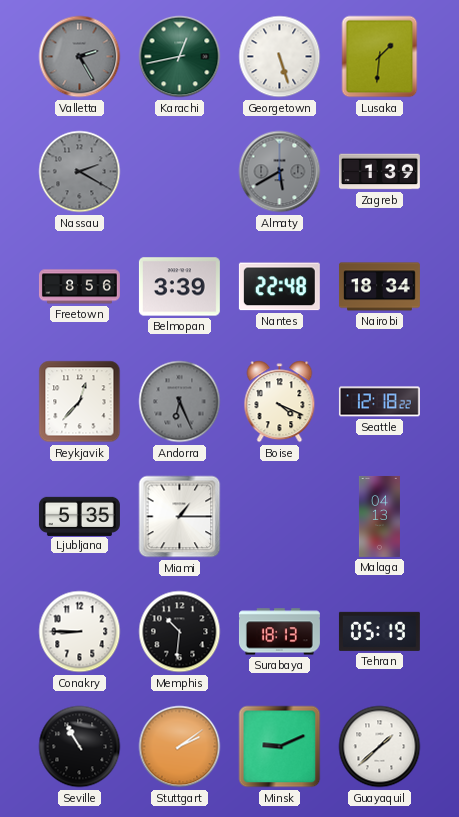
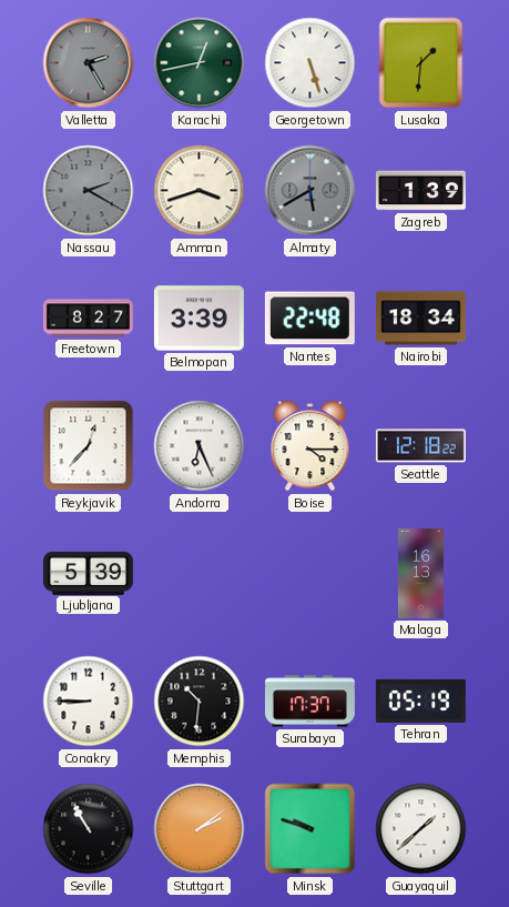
Amman: none -> 3:42 (200, 191)
Freetown: 8:56 -> 8:27 (88, 319)
Andorra dial: grey -> white (200, 446)
Boise: 4:19 -> 4:15 (311, 446)
Ljubljana: 5:35 -> 5:39 (88, 573)
Miami: 1:15 -> none (180, 517)
Malaga: 04:13 -> 16:13 (420, 573)
Surabaya: 18:13 -> 17:37 (309, 702)
Minsk: 9:11 -> 9:48 (311, 829)
